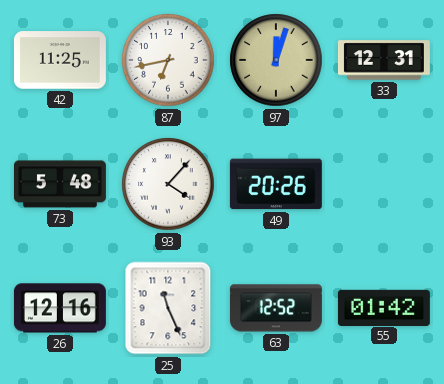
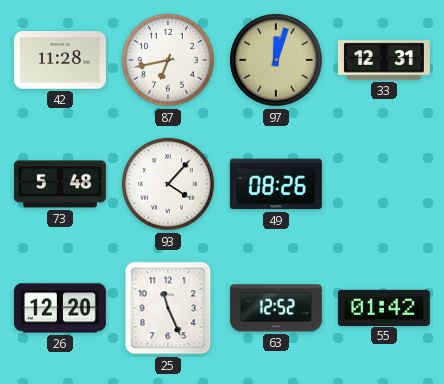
42: 11:25 -> 11:28 (60, 60)
49: 20:26 -> 08:26 (276, 184)
26: 12:16 -> 12:20 (60, 308)
